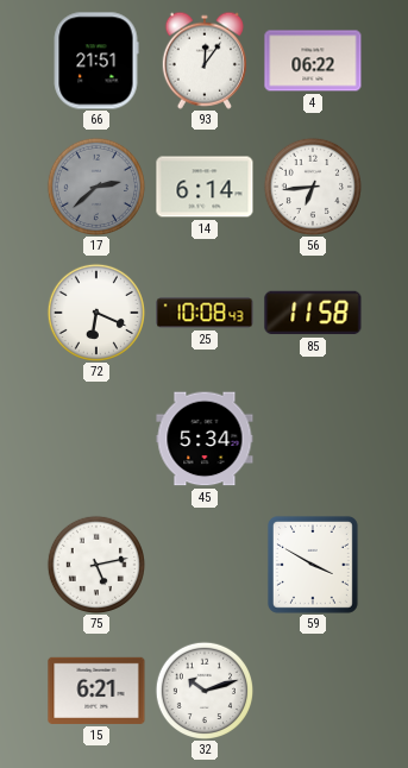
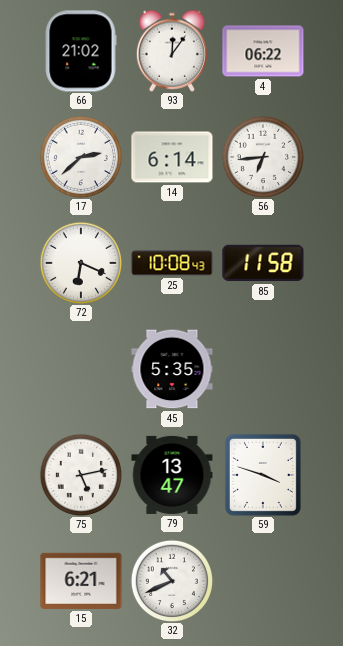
66: 21:51 -> 21:02 (81, 51)
17 dial: grey -> white (80, 156)
45: 5:34 -> 5:35 (172, 369)
79: none -> 13:47 (172, 475)
59: 3:50 -> 3:48 (263, 475)
32: 10:12 -> 10:41 (171, 580)
